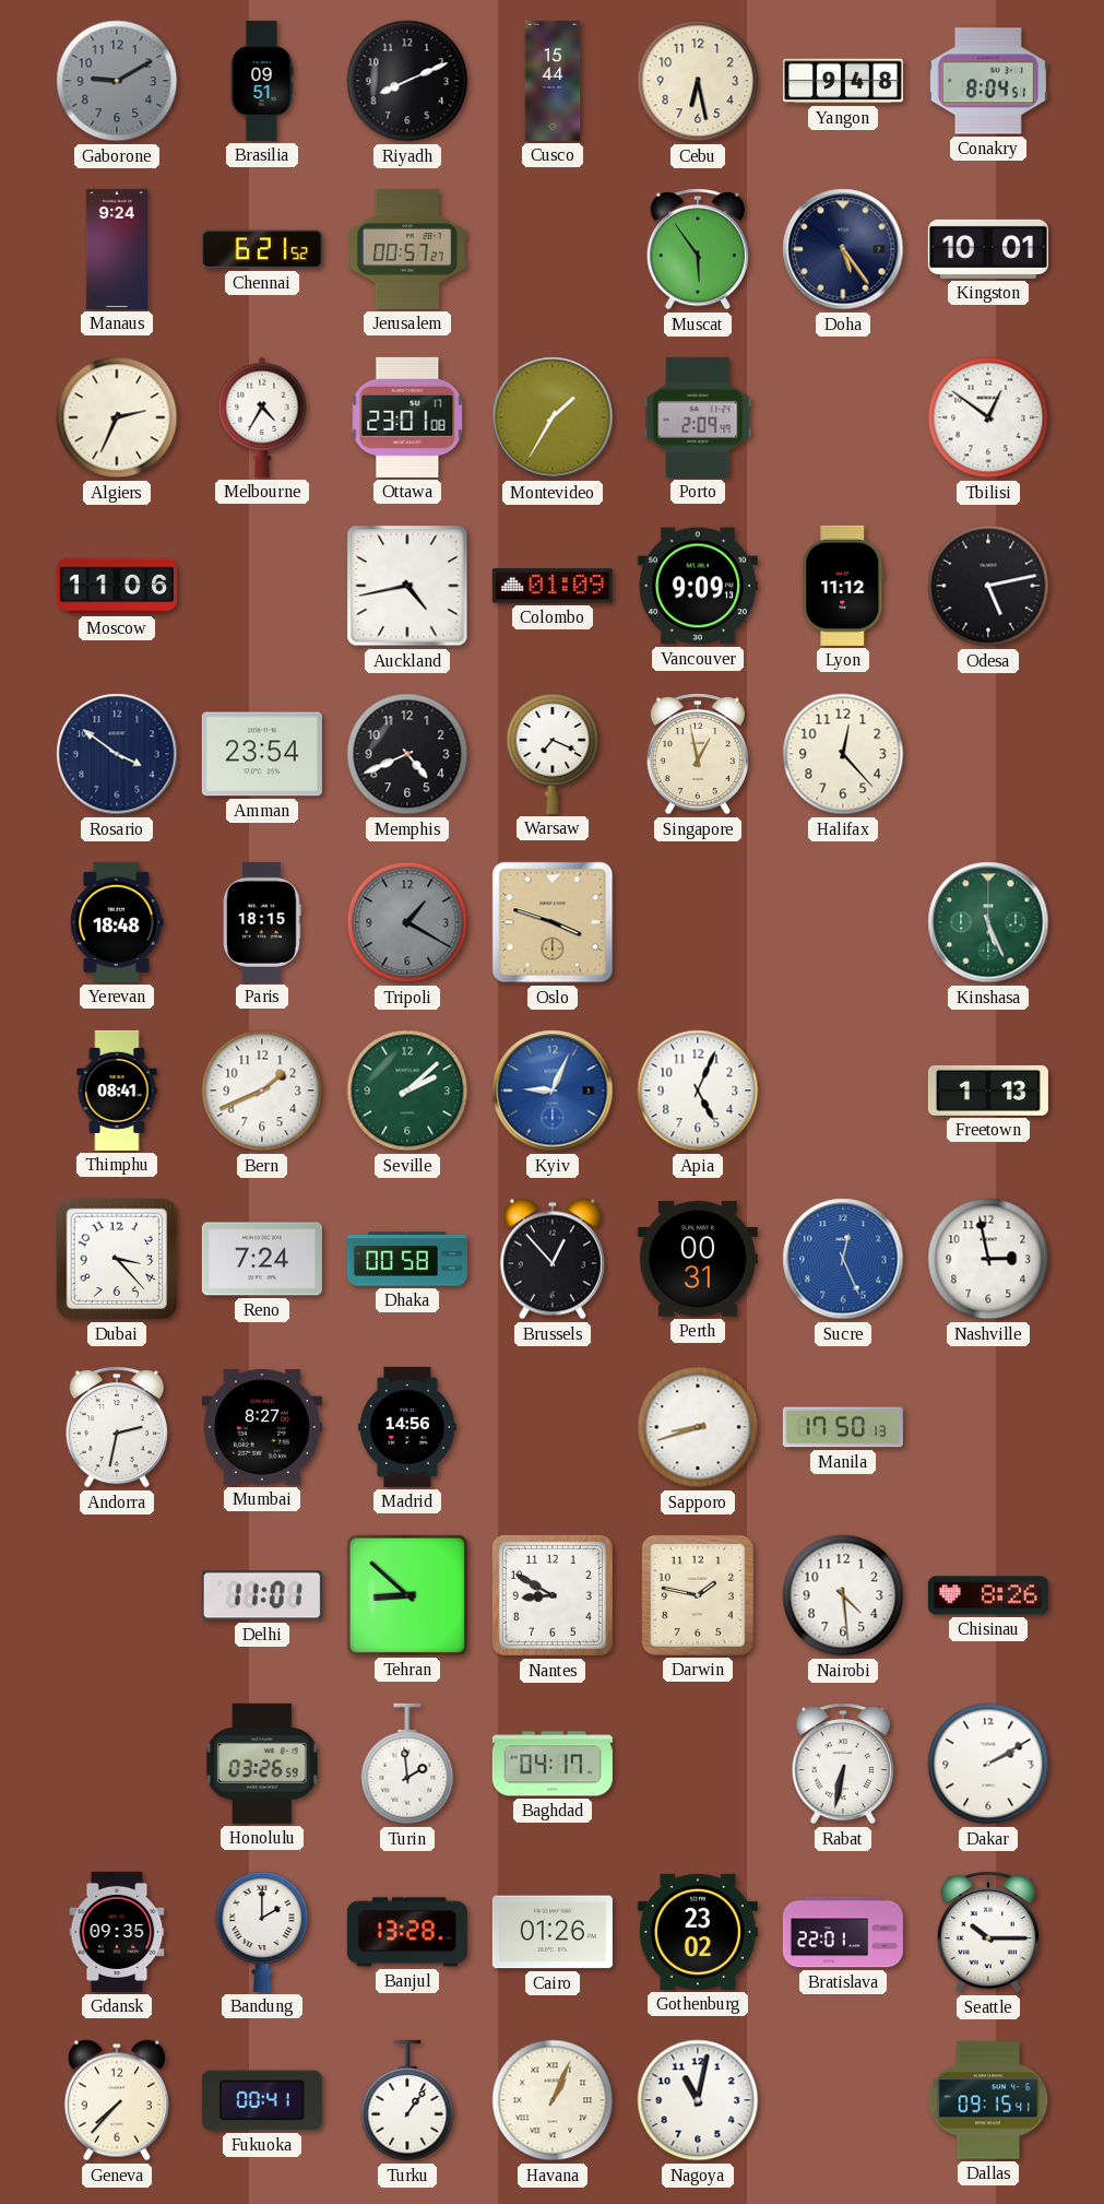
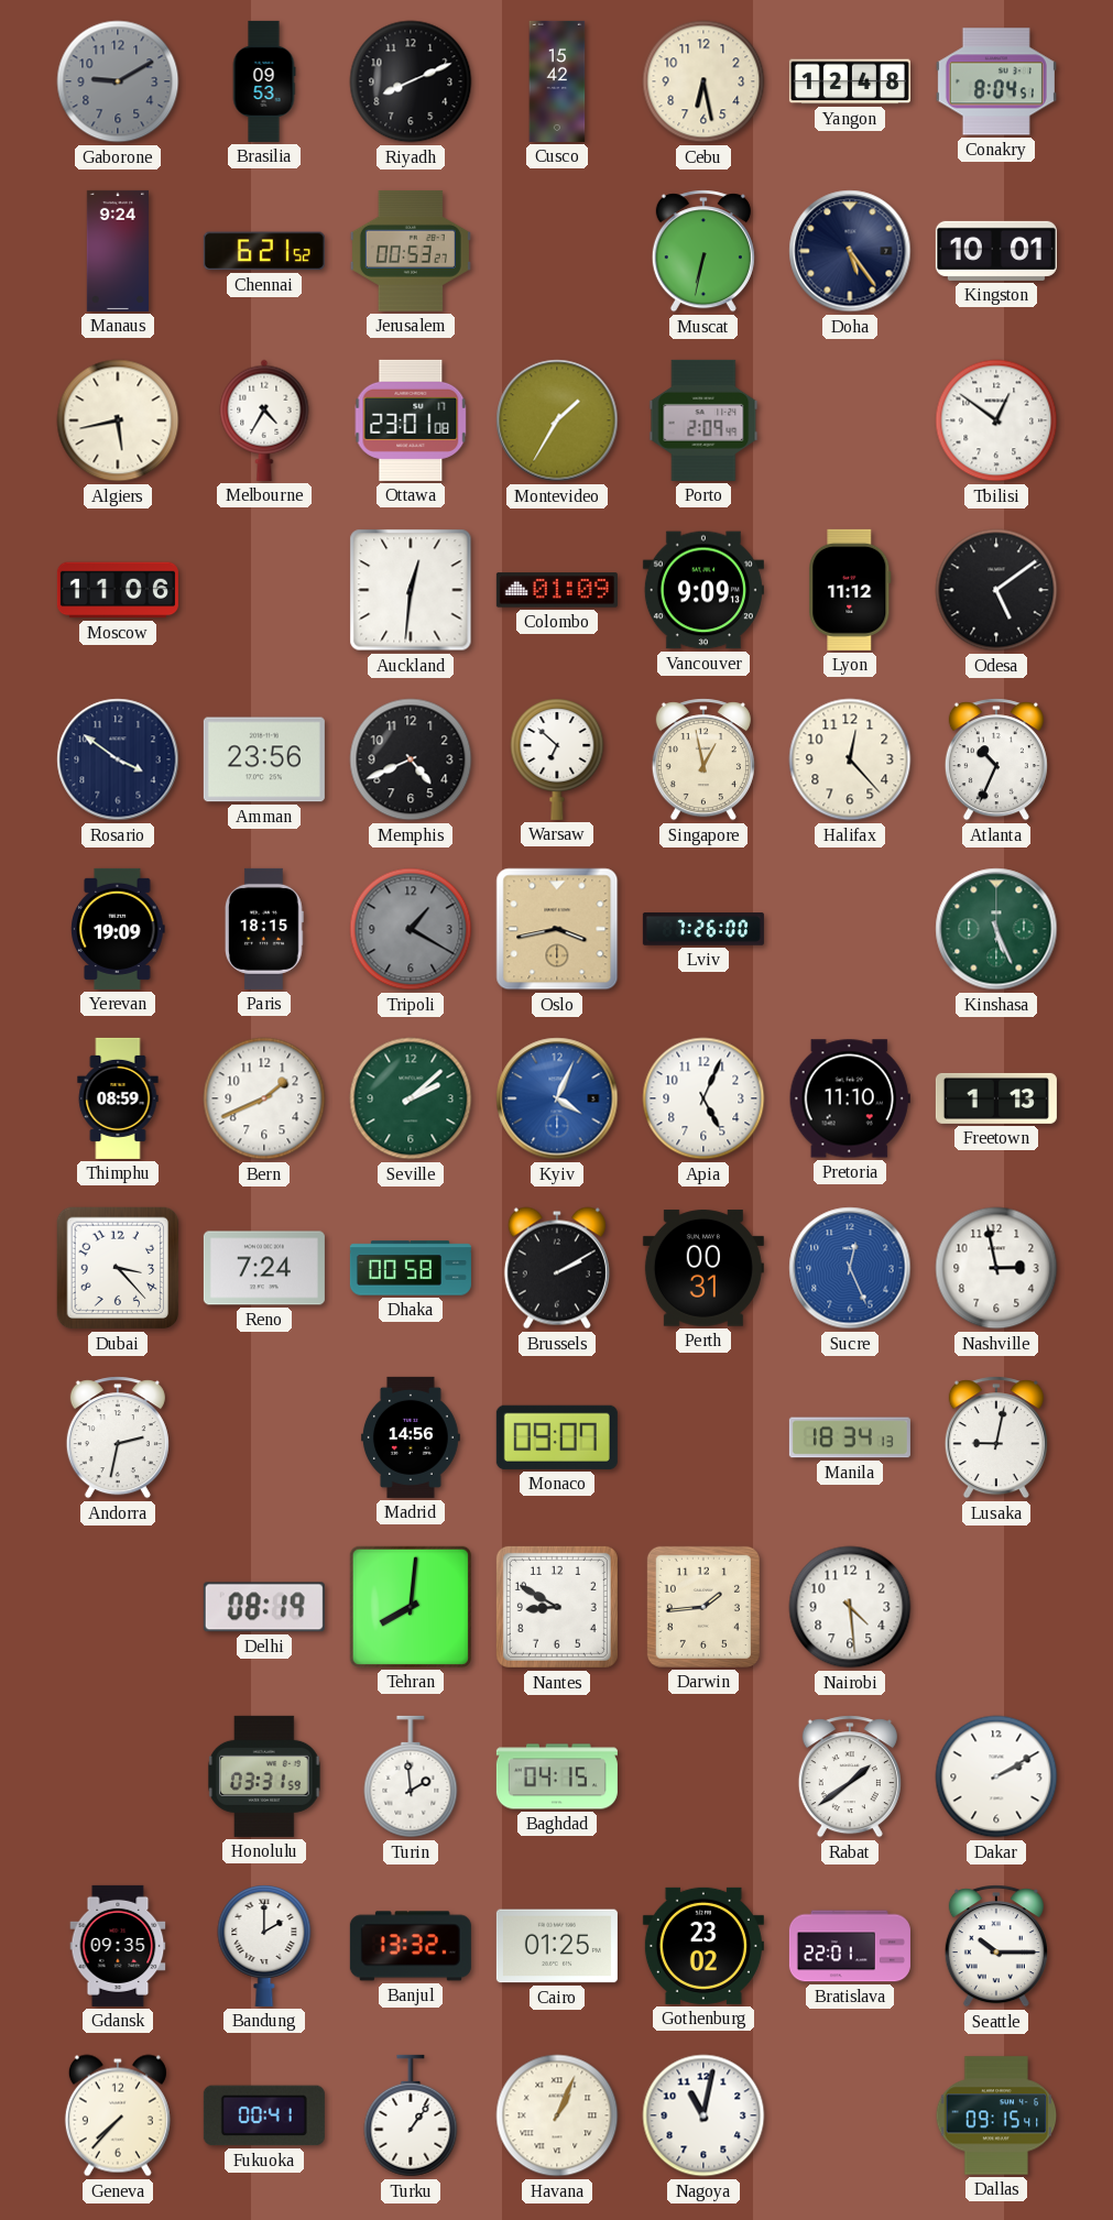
Brasilia: 09:51 -> 09:53 (264, 81)
Cusco: 15:44 -> 15:42 (557, 81)
Yangon: 9:48 -> 12:48 (850, 81)
Jerusalem: 00:57 -> 00:53 (411, 251)
Muscat: 5:54 -> 6:32 (703, 251)
Algiers: 2:34 -> 5:43 (118, 420)
Auckland: 4:43 -> 12:31 (411, 590)
Odesa: 5:13 -> 5:09 (996, 590)
Amman: 23:54 -> 23:56 (264, 759)
Warsaw: 7:19 -> 6:52 (557, 759)
Atlanta: none -> 10:34 (996, 759)
Yerevan: 18:48 -> 19:09 (118, 929)
Oslo: 3:48 -> 3:43 (557, 929)
Lviv: none -> 7:26 (703, 929)
Thimphu: 08:41 -> 08:59 (118, 1098)
Kyiv: 9:04 -> 4:04 (557, 1098)
Pretoria: none -> 11:10 (850, 1098)
Brussels: 12:53 -> 2:10 (557, 1268)
Mumbai: 8:27 -> none (262, 1427)
Monaco: none -> 09:07 (557, 1437)
Sapporo: 8:42 -> none (698, 1427)
Manila: 17:50 -> 18:34 (850, 1437)
Lusaka: none -> 9:02 (996, 1437)
Delhi: 11:01 -> 08:19 (264, 1607)
Tehran: 8:52 -> 8:01 (411, 1607)
Darwin: 1:47 -> 1:44 (703, 1607)
Chisinau: 8:26 -> none (988, 1595)
Honolulu: 03:26 -> 03:31 (265, 1776)
Baghdad: 04:17 -> 04:15 (557, 1776)
Rabat: 6:32 -> 1:39 (850, 1776)
Banjul: 13:28 -> 13:32 (411, 1946)
Cairo: 01:26 -> 01:25 (557, 1946)
